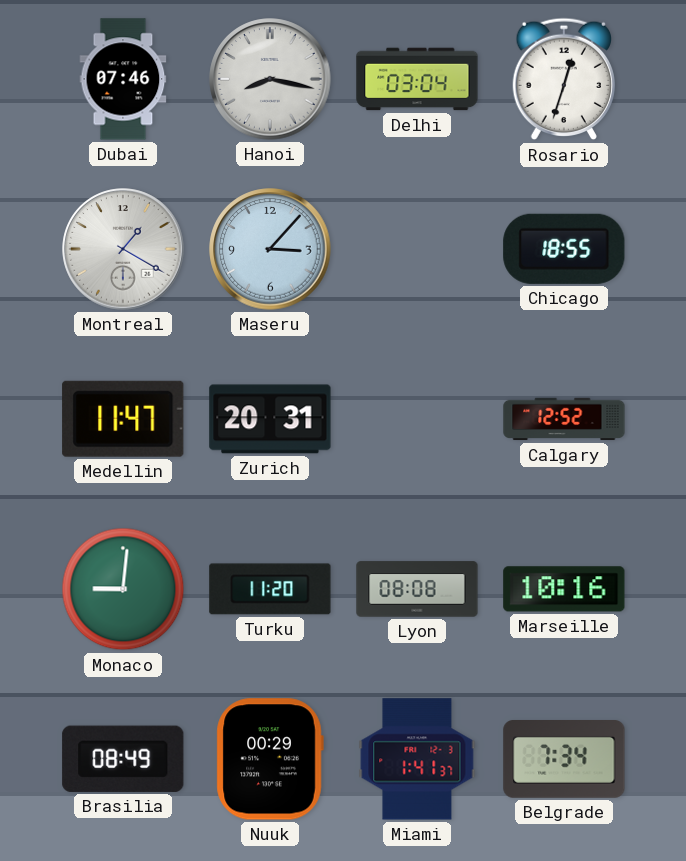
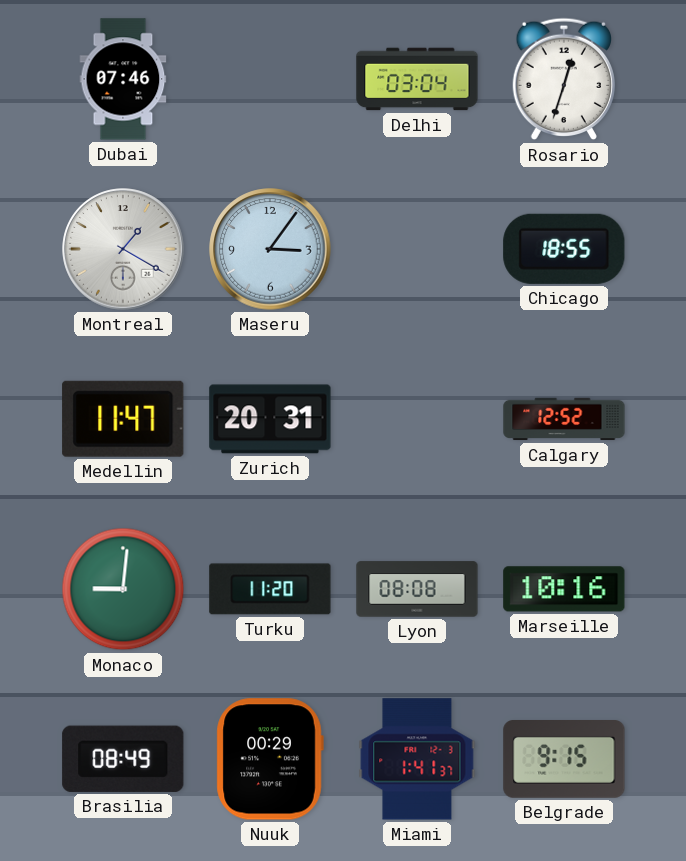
Hanoi: 8:17 -> none (270, 79)
Maseru: 3:07 -> 3:06 (270, 249)
Belgrade: 7:34 -> 9:15 (564, 760)
